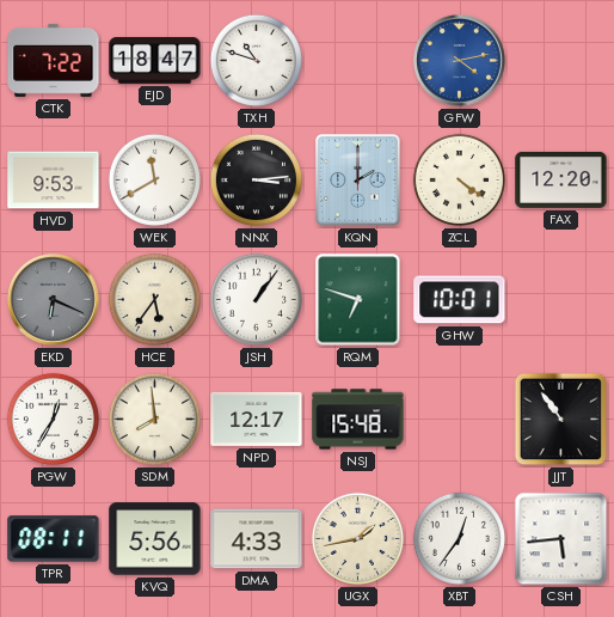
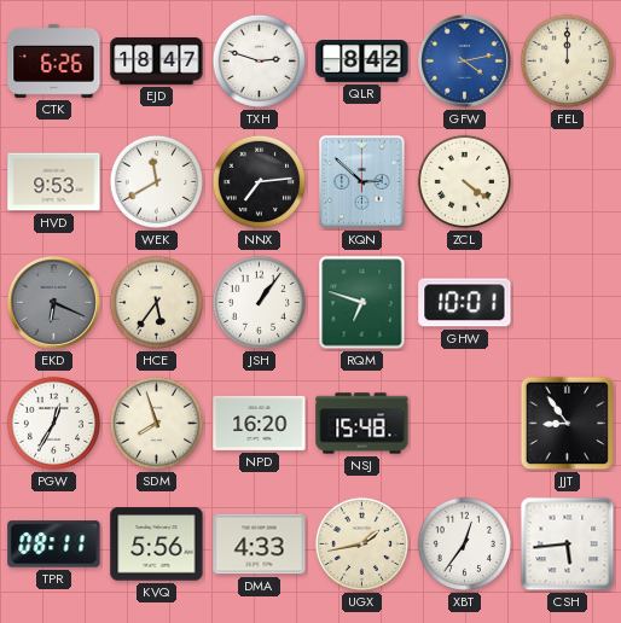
CTK: 7:22 -> 6:26 (54, 60)
TXH: 10:48 -> 2:48 (259, 60)
QLR: none -> 8:42 (362, 62)
FEL: none -> 12:00 (567, 60)
NNX: 3:14 -> 7:14 (259, 181)
KQN: 2:00 -> 2:52 (361, 182)
FAX: 12:20 -> none (561, 179)
SDM: 7:59 -> 7:57 (156, 423)
NPD: 12:17 -> 16:20 (260, 423)
JJT: 10:54 -> 8:54 (568, 424)
